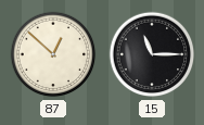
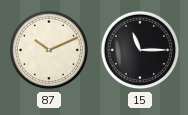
87: 12:52 -> 10:11 (49, 50)
